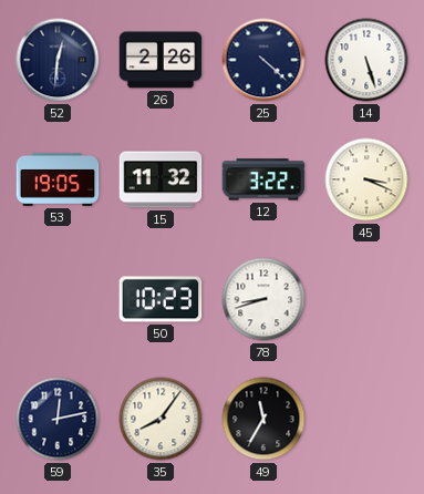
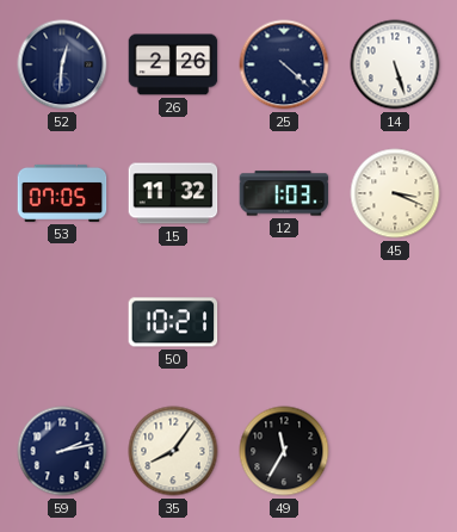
53: 19:05 -> 07:05 (62, 193)
12: 3:22 -> 1:03 (284, 193)
50: 10:23 -> 10:21 (173, 322)
78: 8:42 -> none (263, 299)
59: 12:13 -> 2:13 (62, 451)
